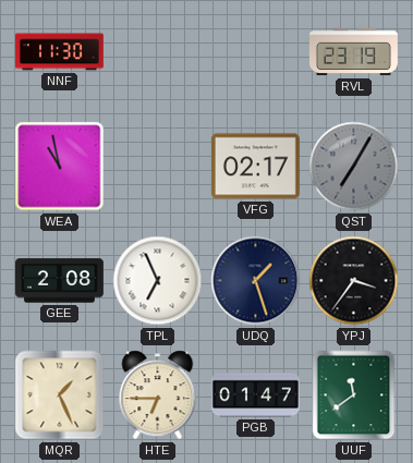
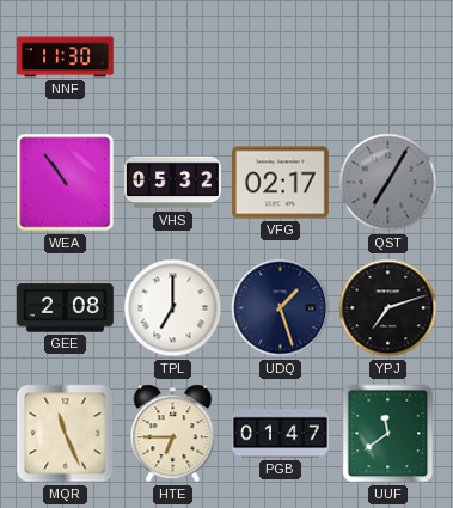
RVL: 23:19 -> none (353, 52)
WEA: 10:58 -> 10:54 (66, 183)
VHS: none -> 05:32 (172, 183)
TPL: 6:56 -> 7:00 (173, 308)
YPJ: 3:36 -> 7:12 (388, 308)
MQR: 1:26 -> 11:26 (66, 434)
